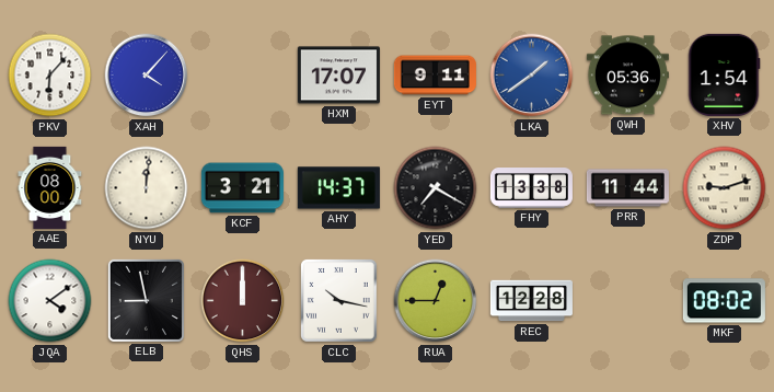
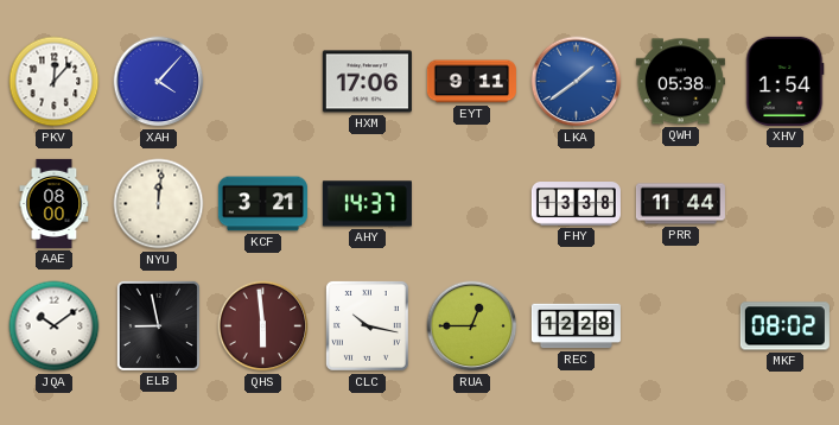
PKV: 6:07 -> 12:07 (55, 82)
HXM: 17:07 -> 17:06 (367, 82)
QWH: 05:36 -> 05:38 (680, 82)
YED: 7:20 -> none (436, 188)
ZDP: 9:12 -> none (725, 188)
JQA: 4:09 -> 10:09 (55, 326)
QHS: 12:00 -> 5:59 (263, 326)
